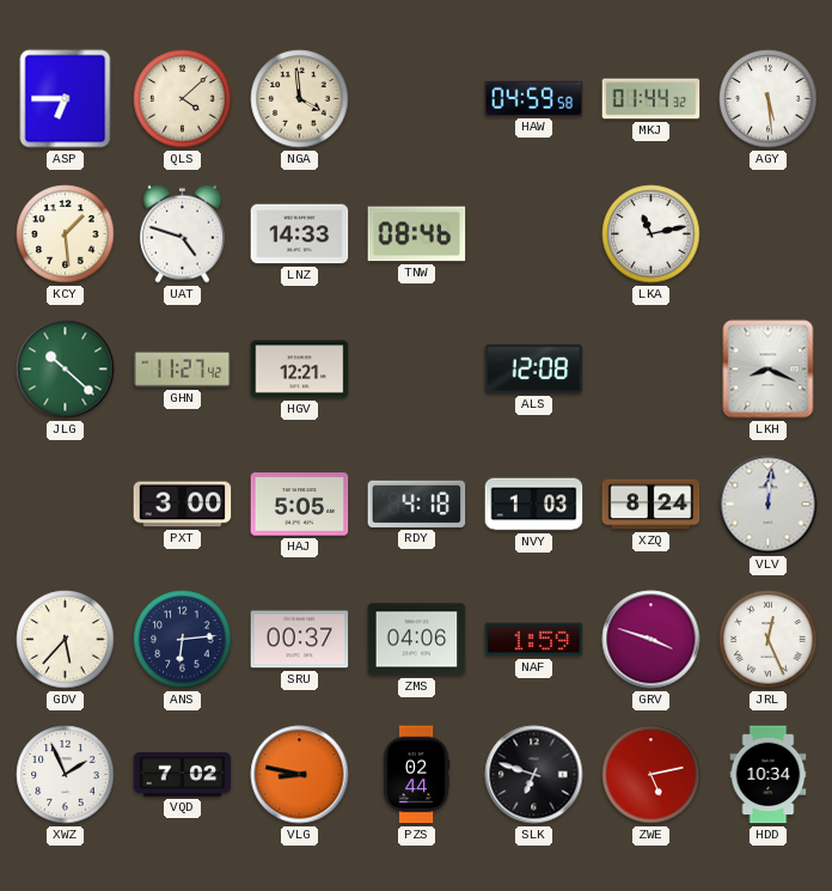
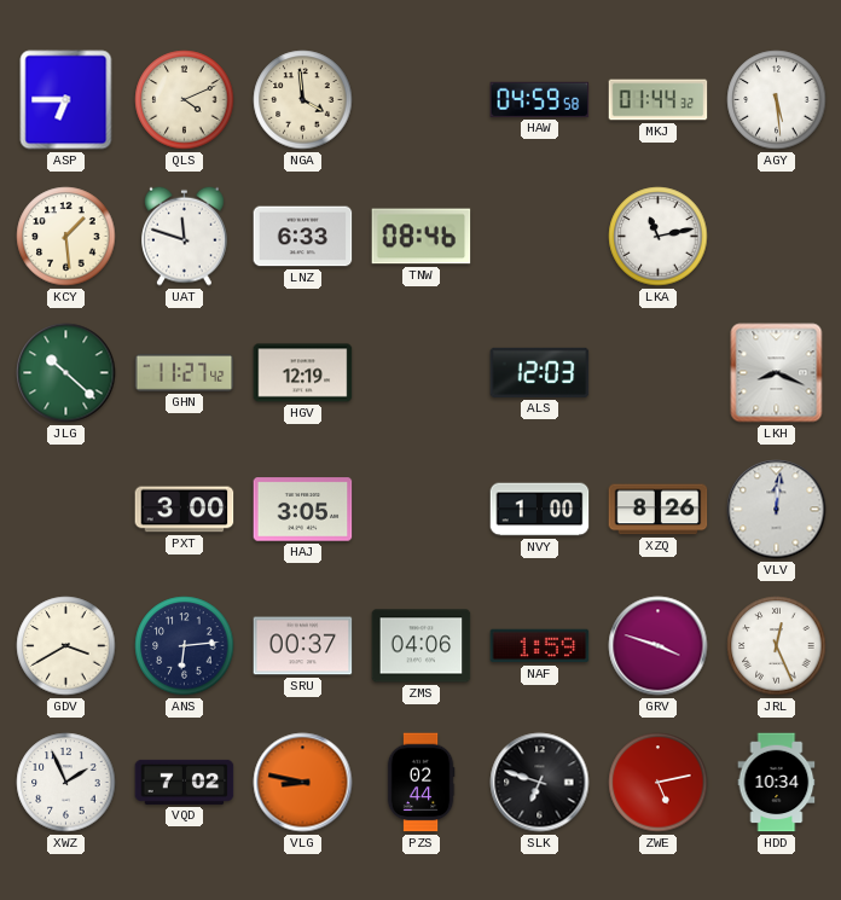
QLS: 4:08 -> 4:11 (185, 100)
UAT: 4:48 -> 11:48 (185, 236)
LNZ: 14:33 -> 6:33 (303, 237)
HGV: 12:21 -> 12:19 (303, 373)
ALS: 12:08 -> 12:03 (540, 372)
HAJ: 5:05 -> 3:05 (303, 510)
RDY: 4:18 -> none (417, 504)
NVY: 1:03 -> 1:00 (540, 510)
XZQ: 8:24 -> 8:26 (659, 510)
GDV: 5:37 -> 3:40 (66, 646)
